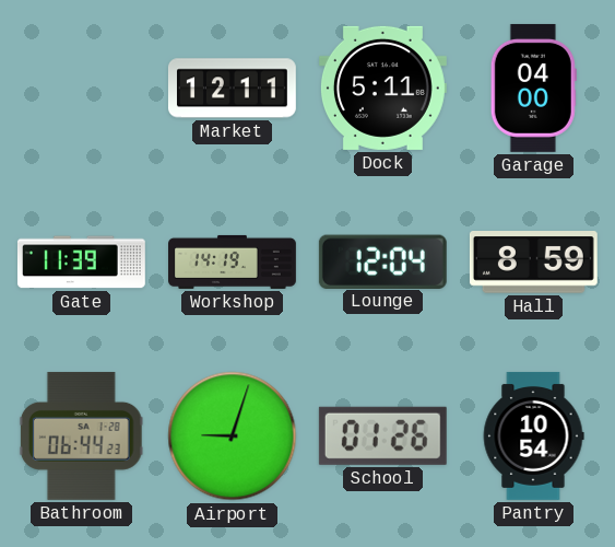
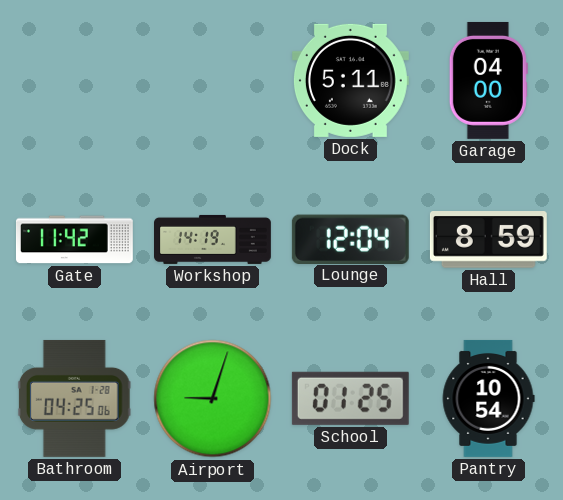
Market: 12:11 -> none (232, 89)
Gate: 11:39 -> 11:42 (74, 240)
Bathroom: 06:44 -> 04:25 (74, 398)
School: 01:26 -> 01:25 (350, 398)
